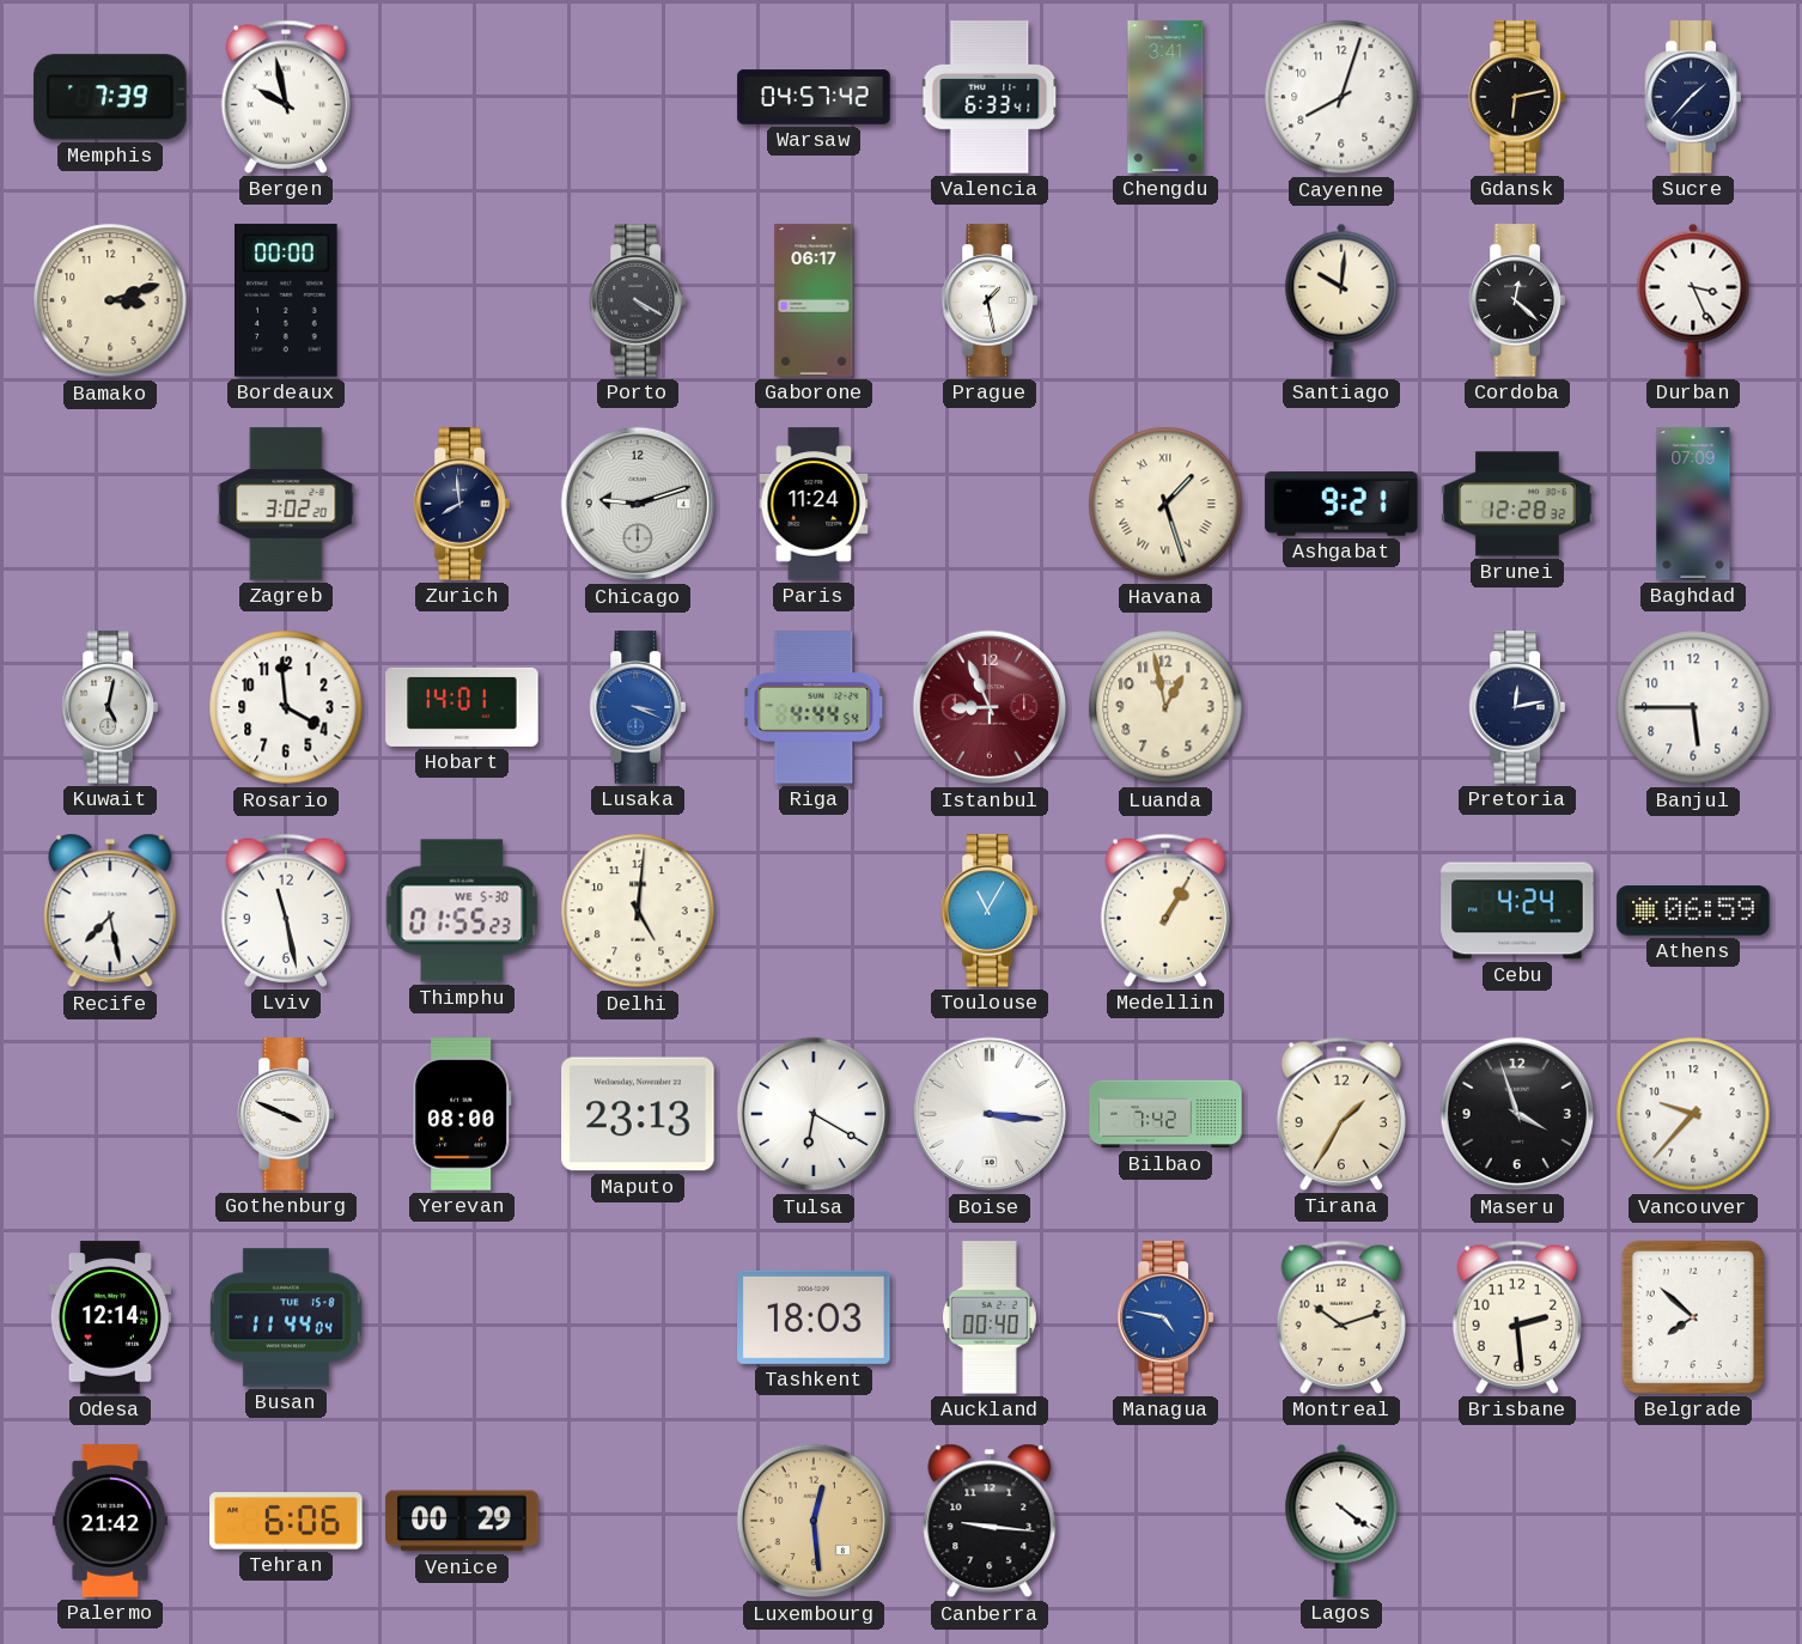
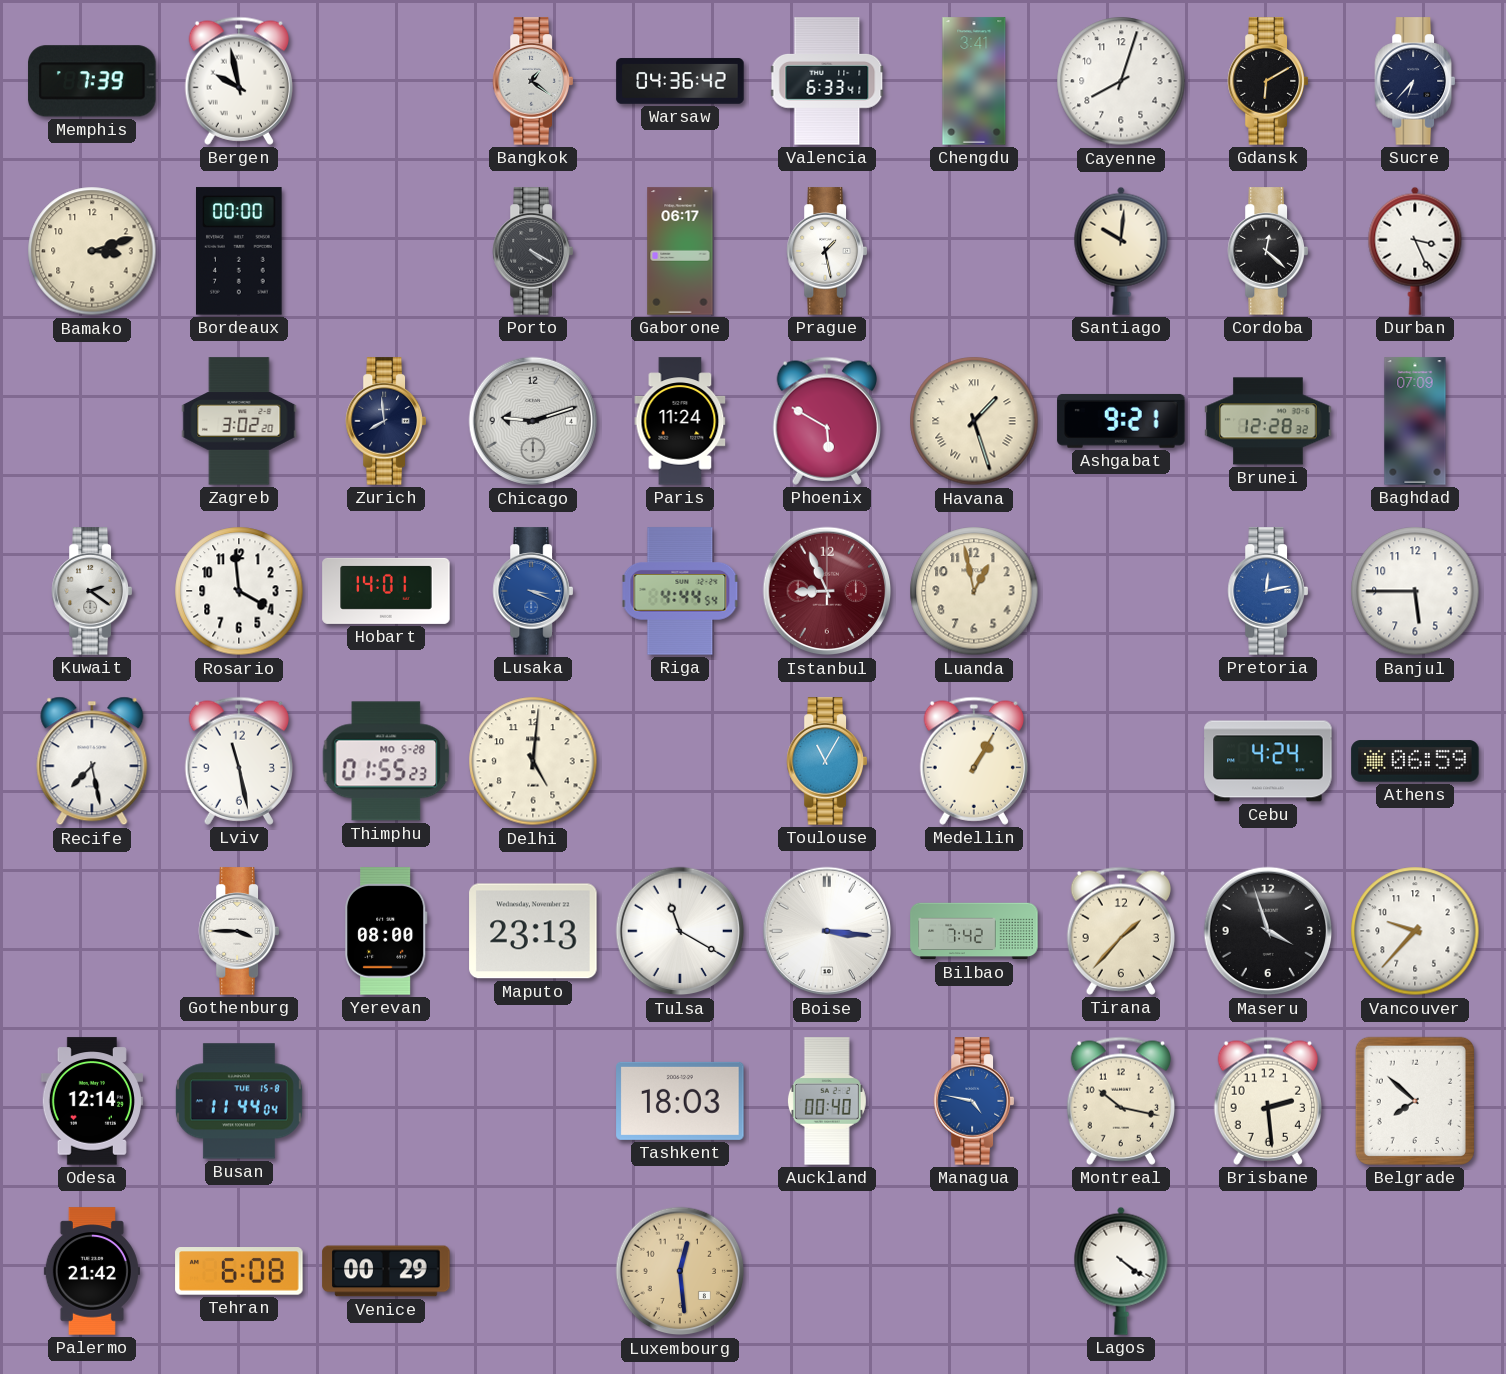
Bangkok: none -> 1:21 (533, 81)
Warsaw: 04:57 -> 04:36 (680, 81)
Gdansk: 6:13 -> 6:10 (1268, 81)
Sucre: 1:37 -> 6:37 (1415, 81)
Phoenix: none -> 5:50 (826, 421)
Kuwait: 5:02 -> 2:21 (92, 591)
Pretoria dial: navy -> blue (1268, 591)
Thimphu date: WE 5-30 -> MO 5-28 (386, 761)
Gothenburg: 3:49 -> 3:45 (239, 931)
Tulsa: 6:20 -> 11:20 (680, 931)
Tirana: 1:35 -> 1:37 (1120, 931)
Montreal: 10:12 -> 10:17 (1120, 1101)
Tehran: 6:06 -> 6:08 (239, 1272)
Canberra: 9:16 -> none (990, 1521)
